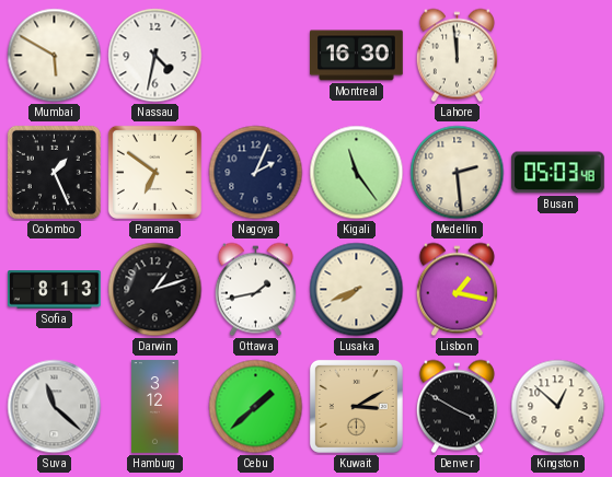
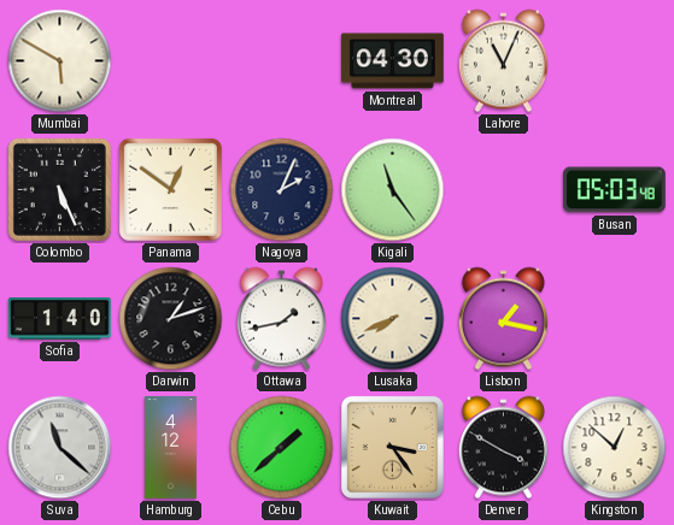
Nassau: 4:32 -> none (155, 56)
Montreal: 16:30 -> 04:30 (393, 61)
Lahore: 11:59 -> 11:04 (503, 61)
Colombo: 1:26 -> 5:26 (59, 189)
Panama: 6:51 -> 12:51 (170, 189)
Medellin: 2:29 -> none (458, 173)
Sofia: 8:13 -> 1:40 (60, 319)
Hamburg: 3:12 -> 4:12 (171, 448)
Kuwait: 3:10 -> 3:24 (392, 447)
